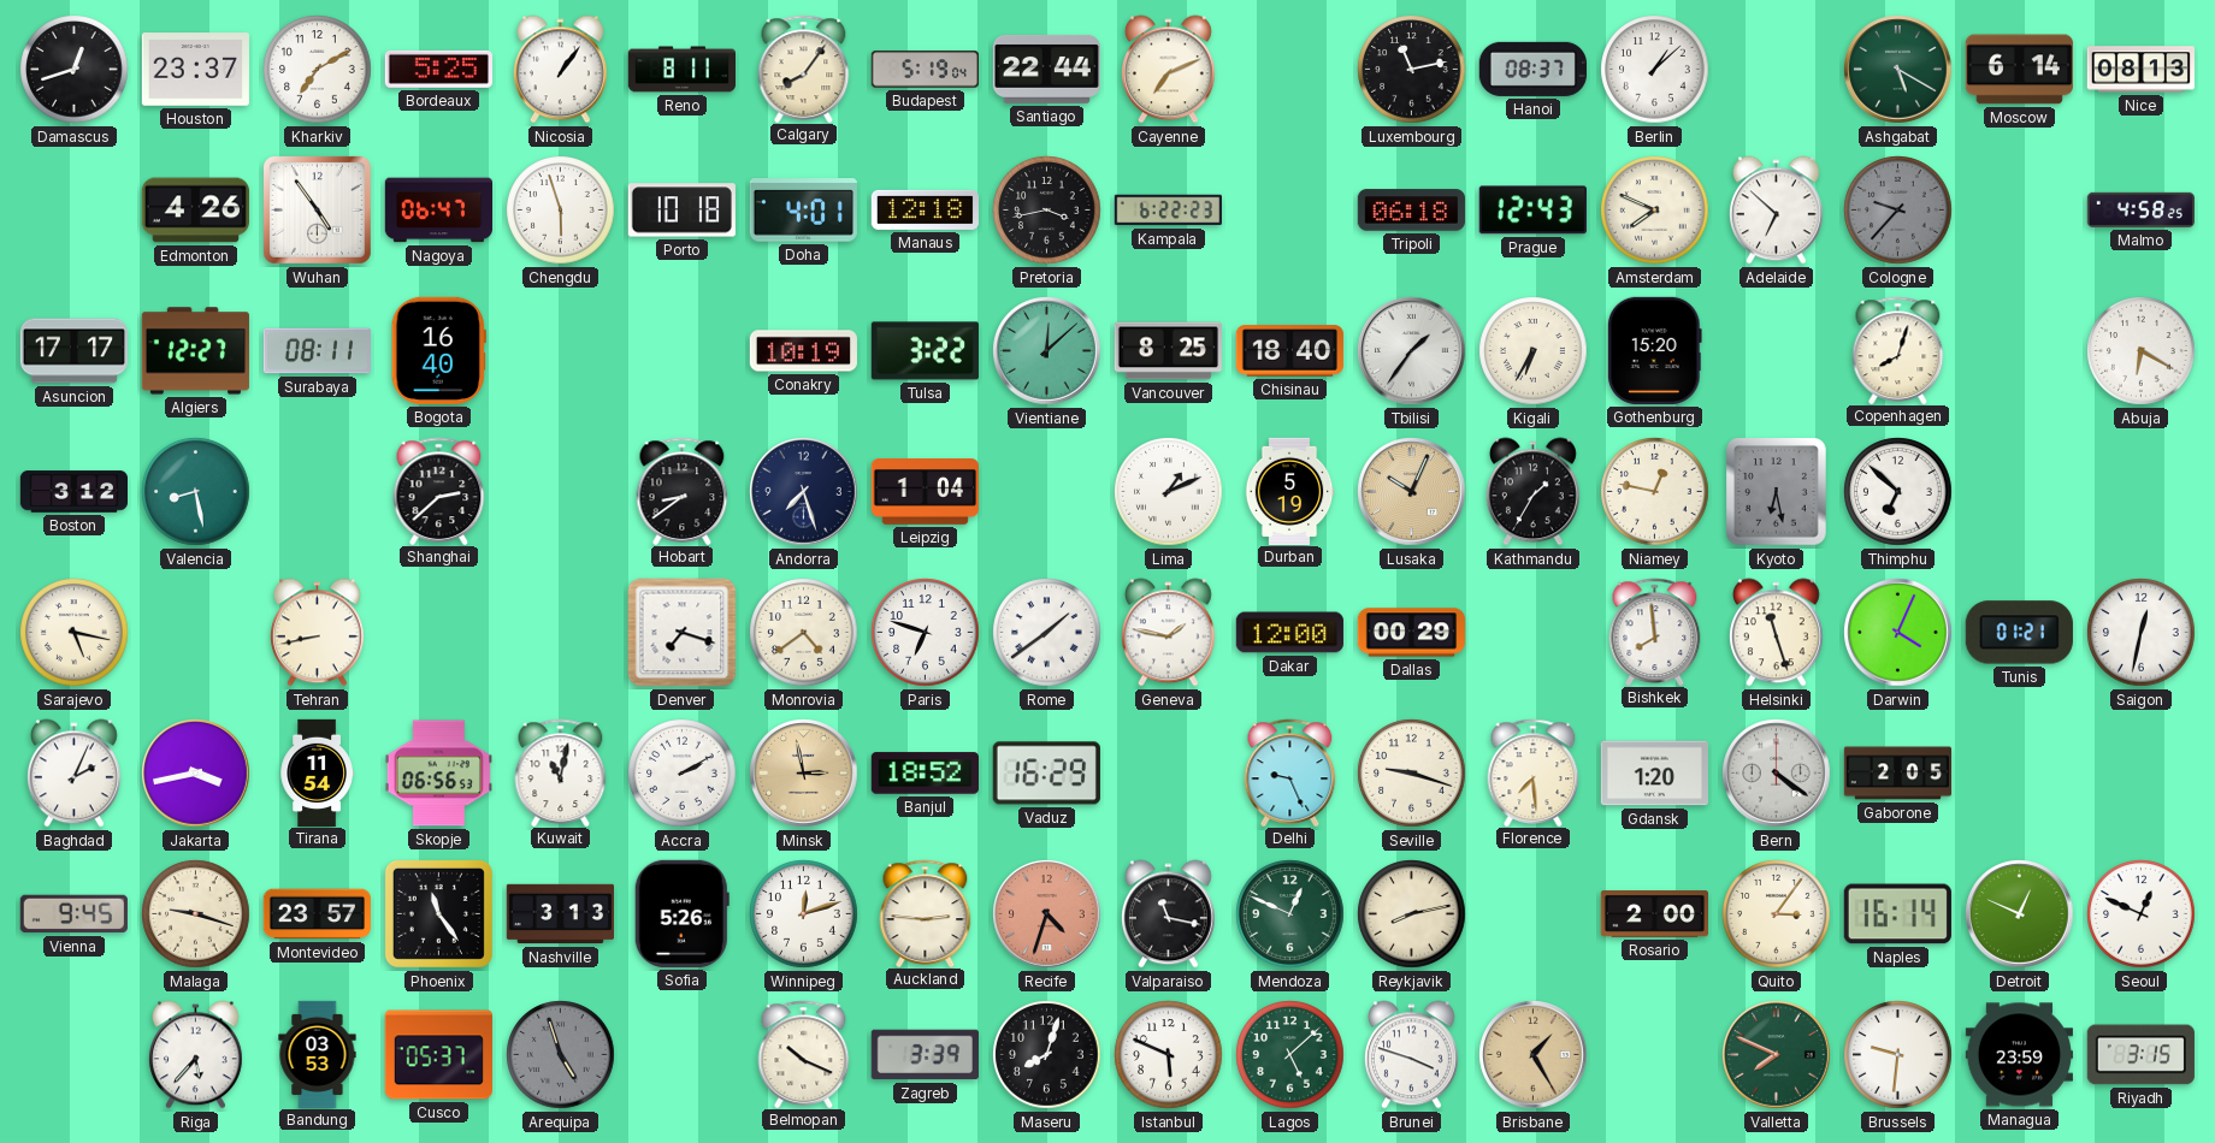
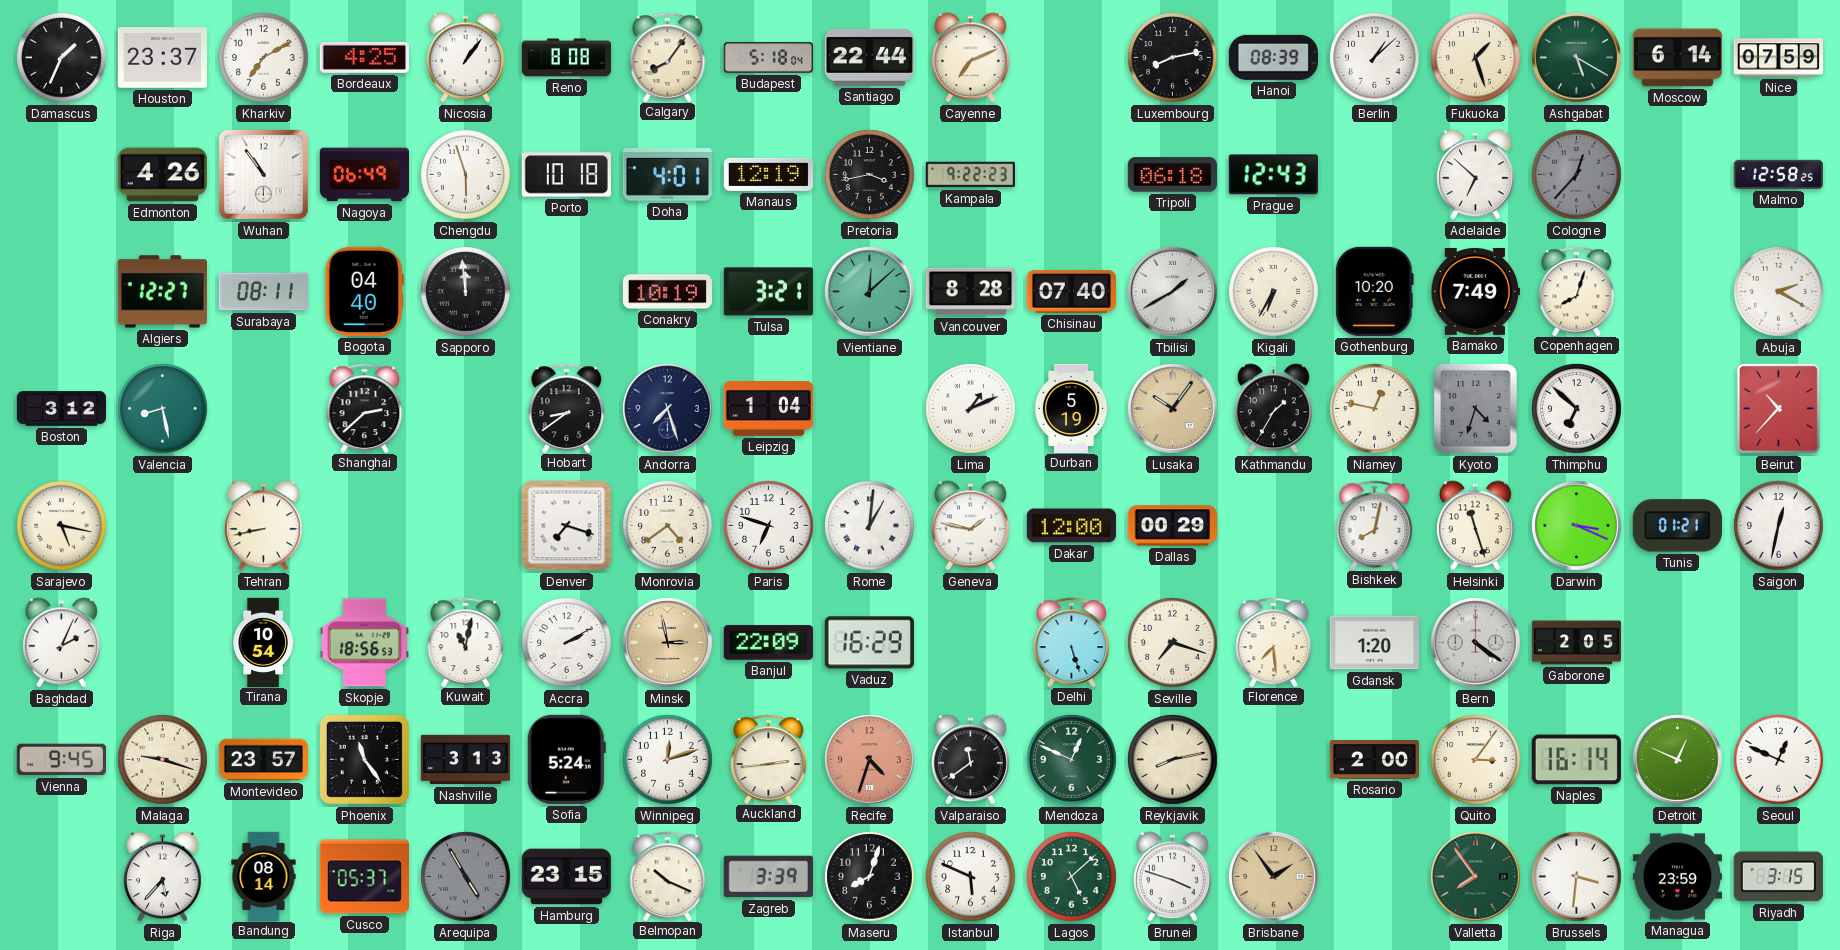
Damascus: 12:42 -> 1:34 (62, 58)
Bordeaux: 5:25 -> 4:25 (364, 57)
Reno: 8:11 -> 8:08 (566, 58)
Budapest: 5:19 -> 5:18 (768, 58)
Luxembourg: 11:13 -> 8:13 (1173, 58)
Hanoi: 08:37 -> 08:39 (1273, 57)
Fukuoka: none -> 1:27 (1476, 58)
Nice: 08:13 -> 07:59 (1778, 58)
Wuhan: 4:54 -> 10:54 (263, 174)
Nagoya: 06:47 -> 06:49 (364, 175)
Manaus: 12:18 -> 12:19 (768, 174)
Kampala: 6:22 -> 9:22 (970, 175)
Amsterdam: 7:49 -> none (1655, 211)
Cologne: 9:37 -> 12:37 (1577, 175)
Malmo: 4:58 -> 12:58 (1778, 174)
Asuncion: 17:17 -> none (73, 351)
Bogota: 16:40 -> 04:40 (364, 291)
Sapporo: none -> 11:59 (466, 292)
Tulsa: 3:22 -> 3:21 (768, 292)
Vancouver: 8:25 -> 8:28 (970, 292)
Chisinau: 18:40 -> 07:40 (1071, 292)
Tbilisi: 1:36 -> 1:40 (1173, 292)
Gothenburg: 15:20 -> 10:20 (1374, 291)
Bamako: none -> 7:49 (1475, 291)
Abuja: 6:20 -> 2:20 (1779, 292)
Lusaka: 10:04 -> 10:06 (1173, 409)
Kyoto: 6:28 -> 4:33 (1476, 409)
Beirut: none -> 10:37 (1778, 408)
Rome: 1:39 -> 1:01 (870, 526)
Bishkek: 7:59 -> 8:02 (1375, 525)
Darwin: 4:04 -> 3:19 (1577, 526)
Jakarta: 3:43 -> none (196, 774)
Tirana: 11:54 -> 10:54 (263, 642)
Skopje: 06:56 -> 18:56 (364, 643)
Banjul: 18:52 -> 22:09 (768, 643)
Delhi: 9:26 -> 5:27 (1072, 642)
Seville: 9:18 -> 7:18 (1173, 643)
Sofia: 5:26 -> 5:24 (566, 759)
Auckland: 2:46 -> 2:44 (769, 759)
Valparaiso: 11:17 -> 11:39 (970, 760)
Bandung: 03:53 -> 08:14 (264, 876)
Arequipa: 4:57 -> 4:55 (466, 877)
Hamburg: none -> 23:15 (566, 877)
Brisbane: 1:25 -> 1:54 (1274, 877)
Valletta: 7:49 -> 7:54 (1476, 877)
Brussels: 9:31 -> 3:31 (1577, 877)
